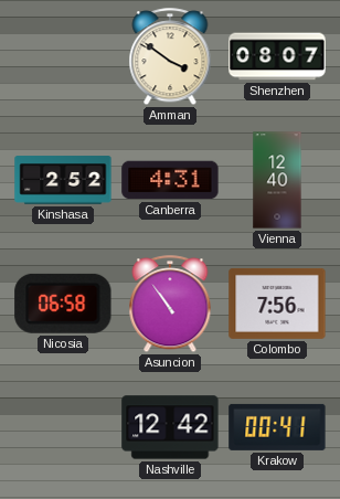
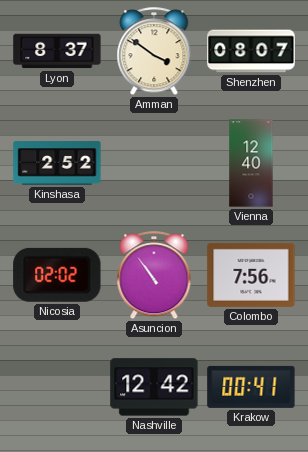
Lyon: none -> 8:37 (57, 51)
Canberra: 4:31 -> none (170, 180)
Nicosia: 06:58 -> 02:02 (57, 275)
